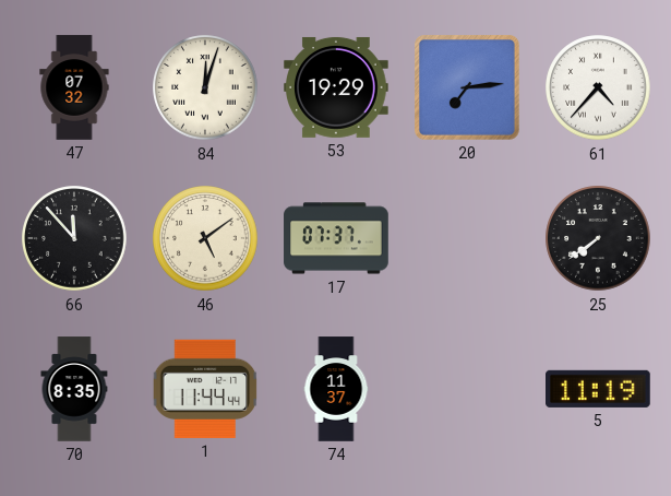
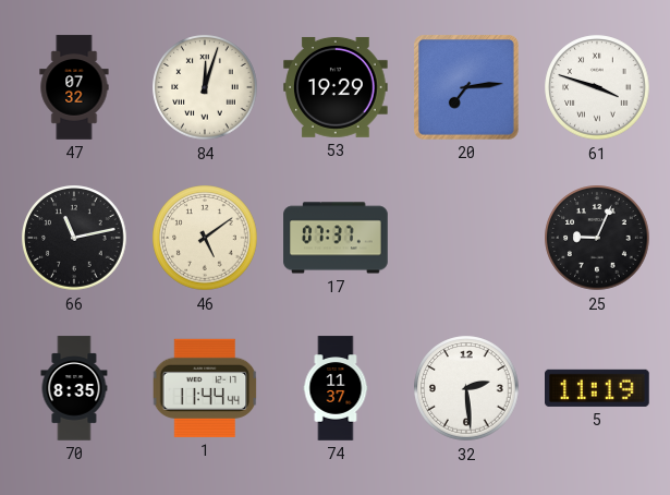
61: 4:37 -> 3:48 (597, 87)
66: 11:53 -> 11:13 (74, 238)
25: 7:39 -> 9:04 (597, 238)
32: none -> 2:29 (466, 388)
